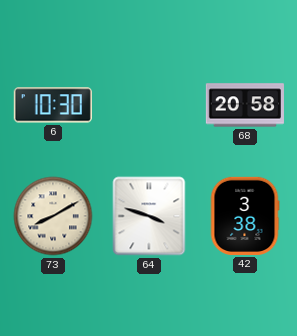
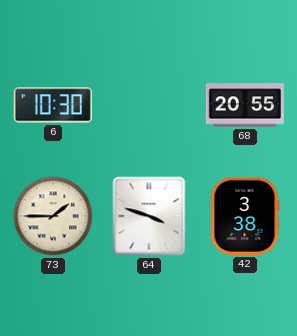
68: 20:58 -> 20:55 (245, 105)
73: 8:10 -> 1:45 (53, 216)
